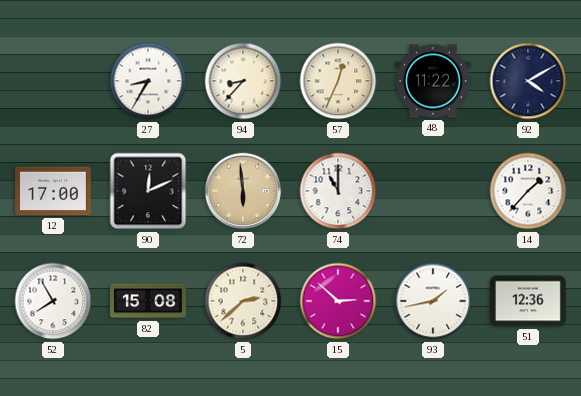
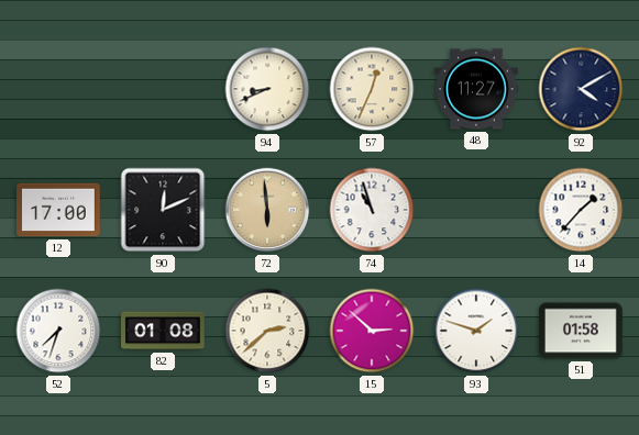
27: 8:35 -> none (148, 81)
94: 8:37 -> 8:41 (267, 89)
48: 11:22 -> 11:27 (477, 89)
74: 11:00 -> 10:57 (372, 210)
52: 7:55 -> 7:33 (58, 331)
82: 15:08 -> 01:08 (164, 331)
93: 1:43 -> 1:48 (476, 331)
51: 12:36 -> 01:58 (582, 331)
